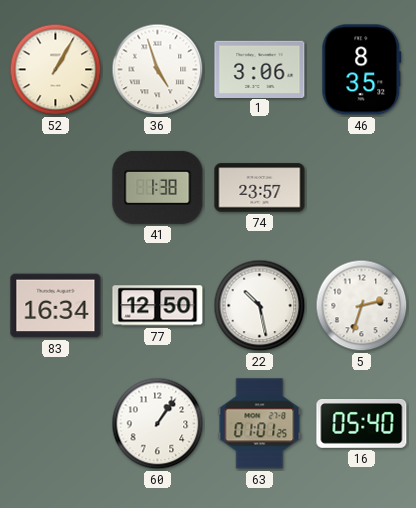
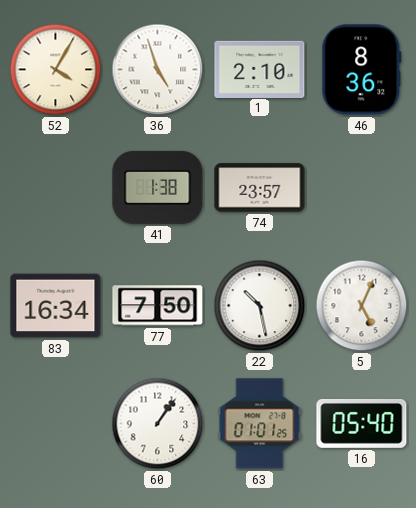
52: 1:05 -> 4:05 (56, 70)
1: 3:06 -> 2:10 (260, 69)
46: 8:35 -> 8:36 (362, 70)
77: 12:50 -> 7:50 (158, 306)
5: 2:33 -> 5:04 (362, 306)
